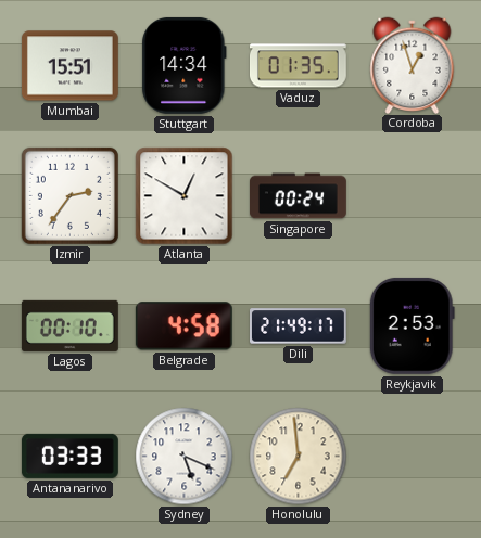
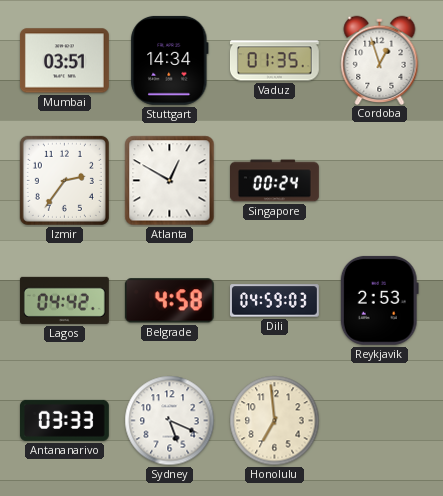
Mumbai: 15:51 -> 03:51 (64, 61)
Lagos: 00:10 -> 04:42 (64, 300)
Dili: 21:49 -> 04:59 (274, 301)
